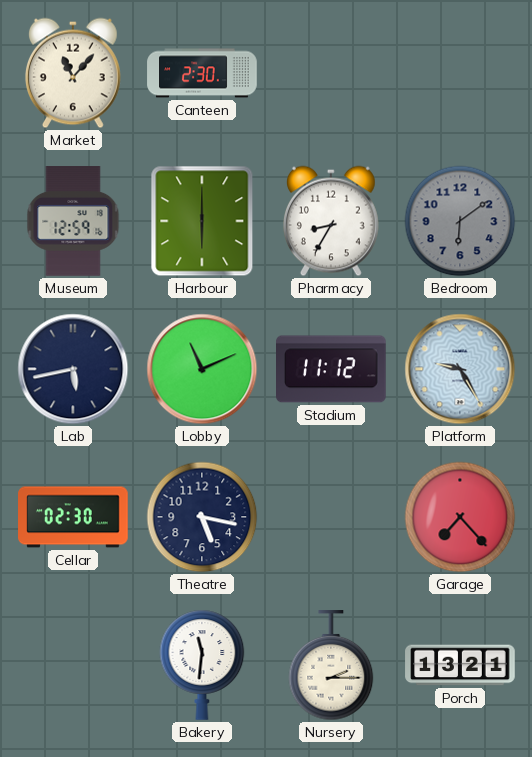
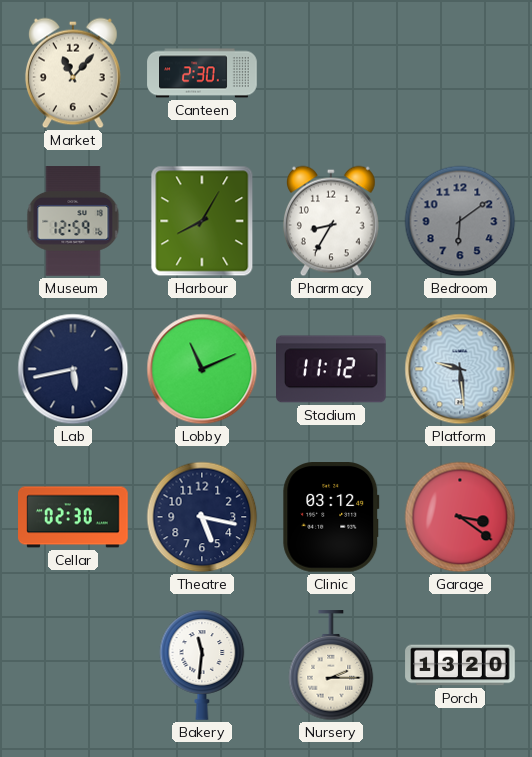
Harbour: 6:00 -> 8:05 (202, 221)
Platform: 9:25 -> 9:29 (460, 369)
Clinic: none -> 03:12 (331, 518)
Garage: 7:23 -> 3:21 (460, 517)
Porch: 13:21 -> 13:20 (460, 665)
